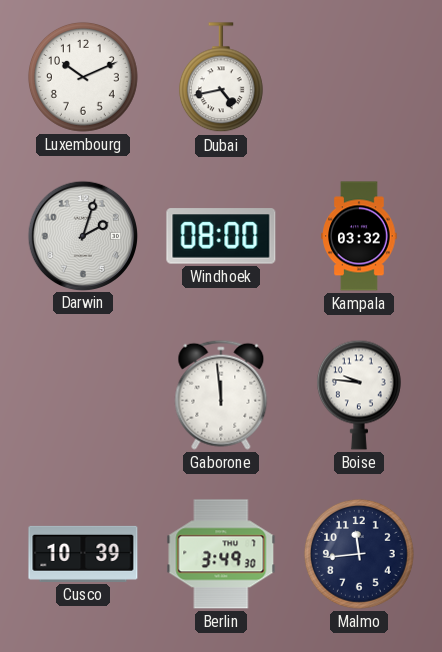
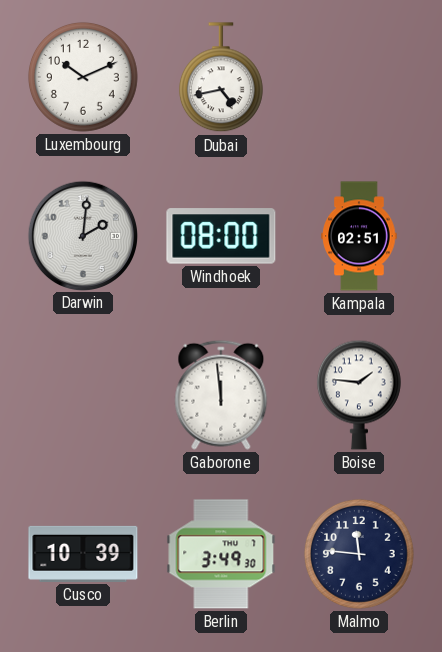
Darwin: 2:03 -> 2:01 (82, 235)
Kampala: 03:32 -> 02:51 (359, 236)
Boise: 9:46 -> 1:46 (359, 395)
Malmo: 11:44 -> 11:46 (359, 554)
